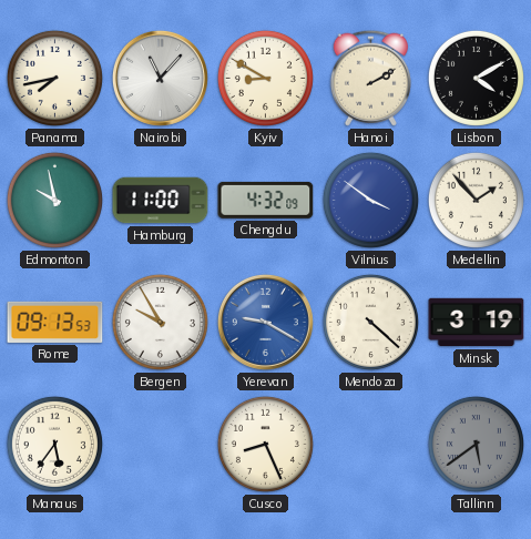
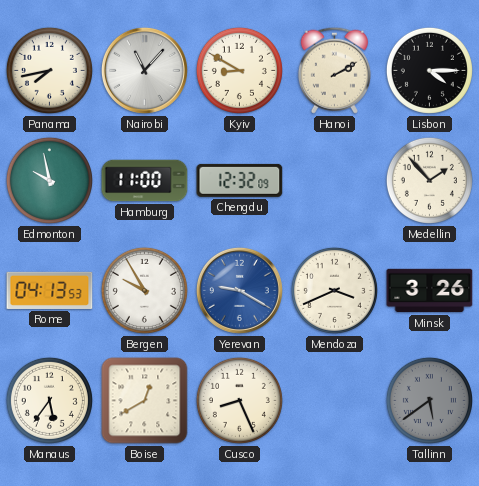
Lisbon: 4:10 -> 4:15 (429, 70)
Chengdu: 4:32 -> 12:32 (240, 180)
Vilnius: 3:51 -> none (370, 200)
Rome: 09:13 -> 04:13 (50, 290)
Mendoza: 4:22 -> 3:41 (334, 290)
Minsk: 3:19 -> 3:26 (430, 291)
Boise: none -> 12:40 (145, 401)
